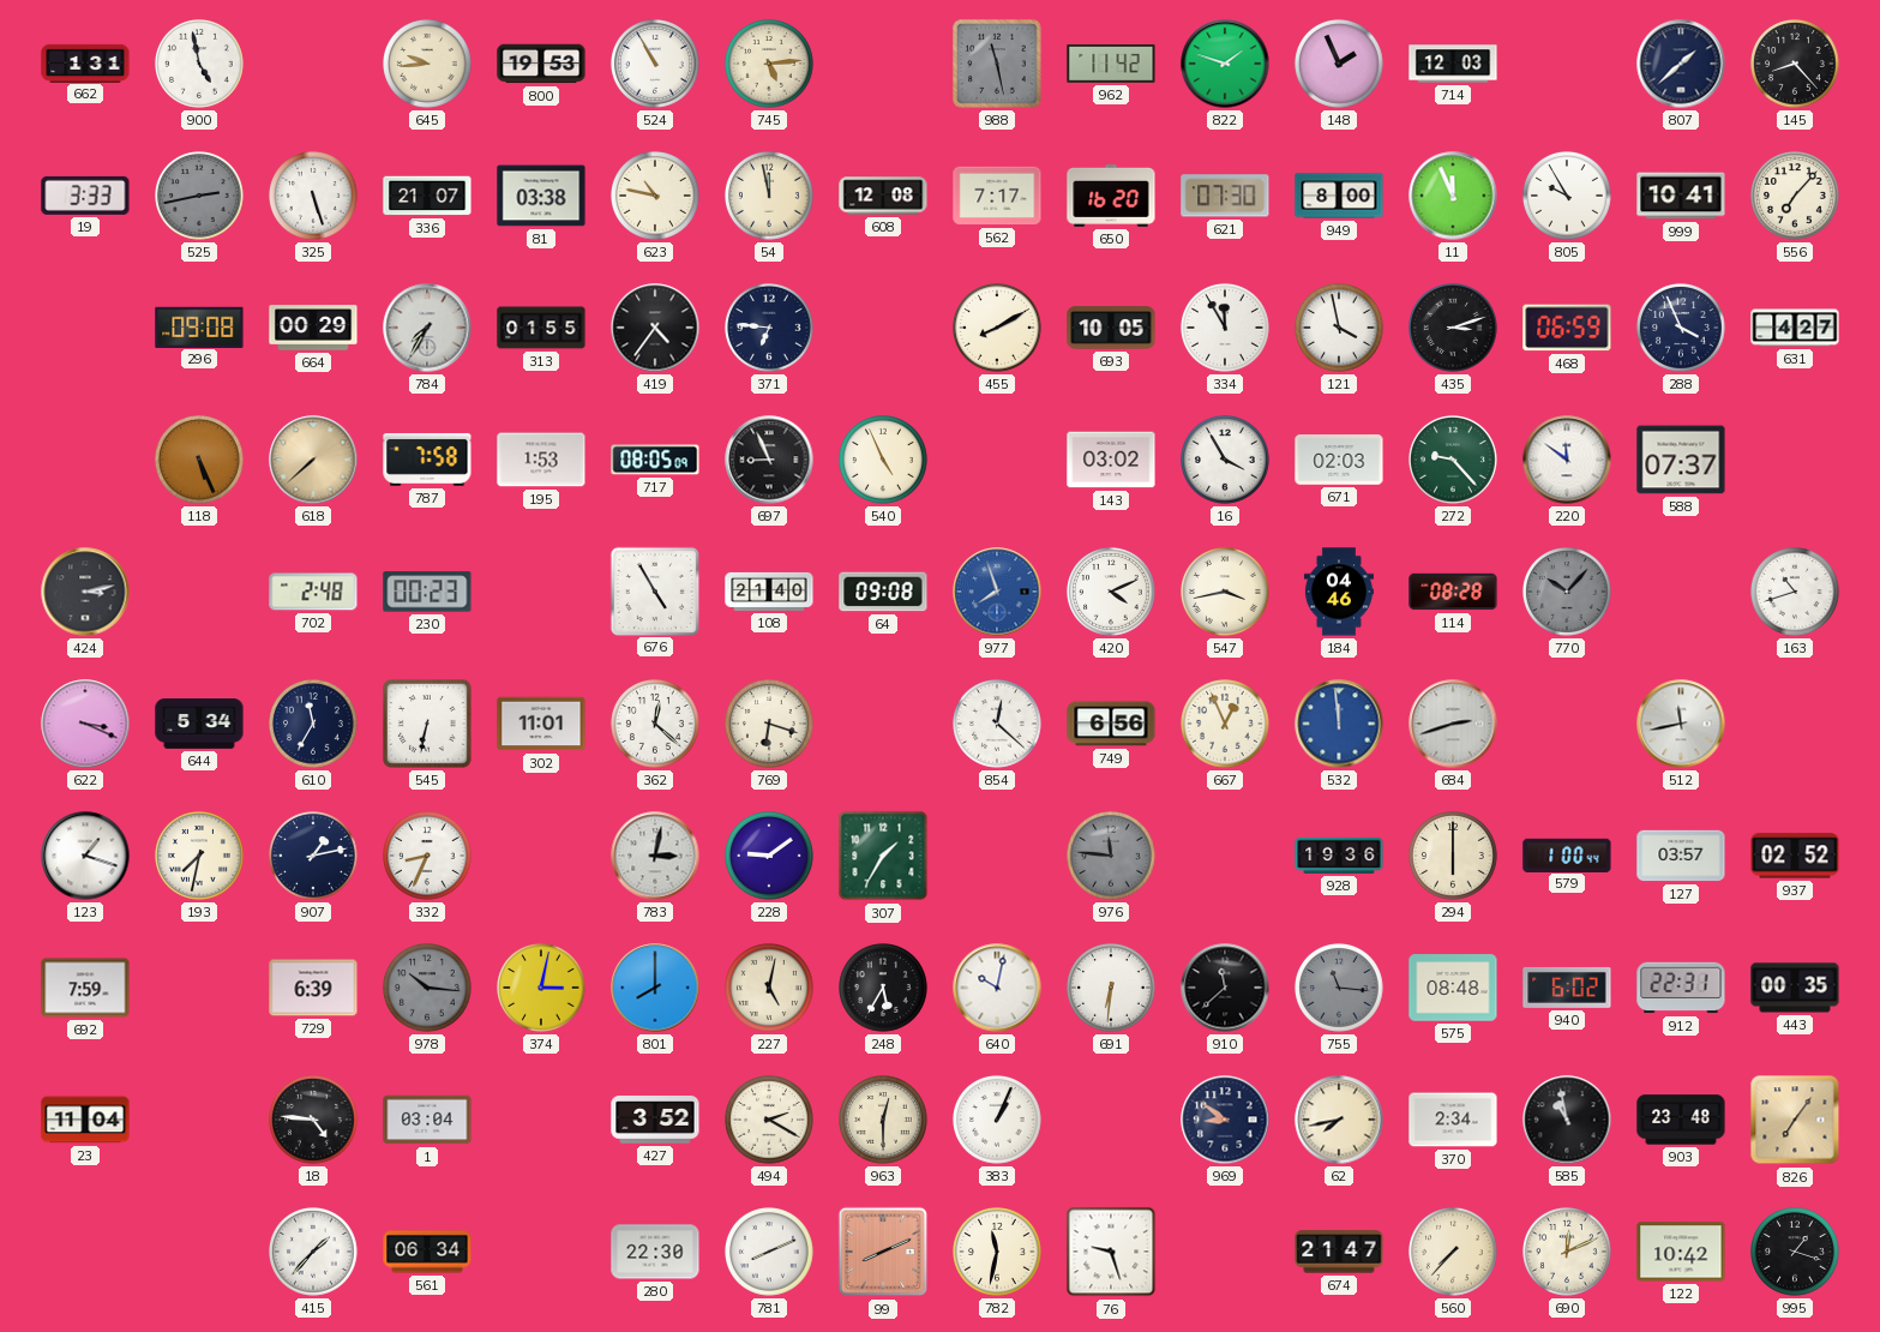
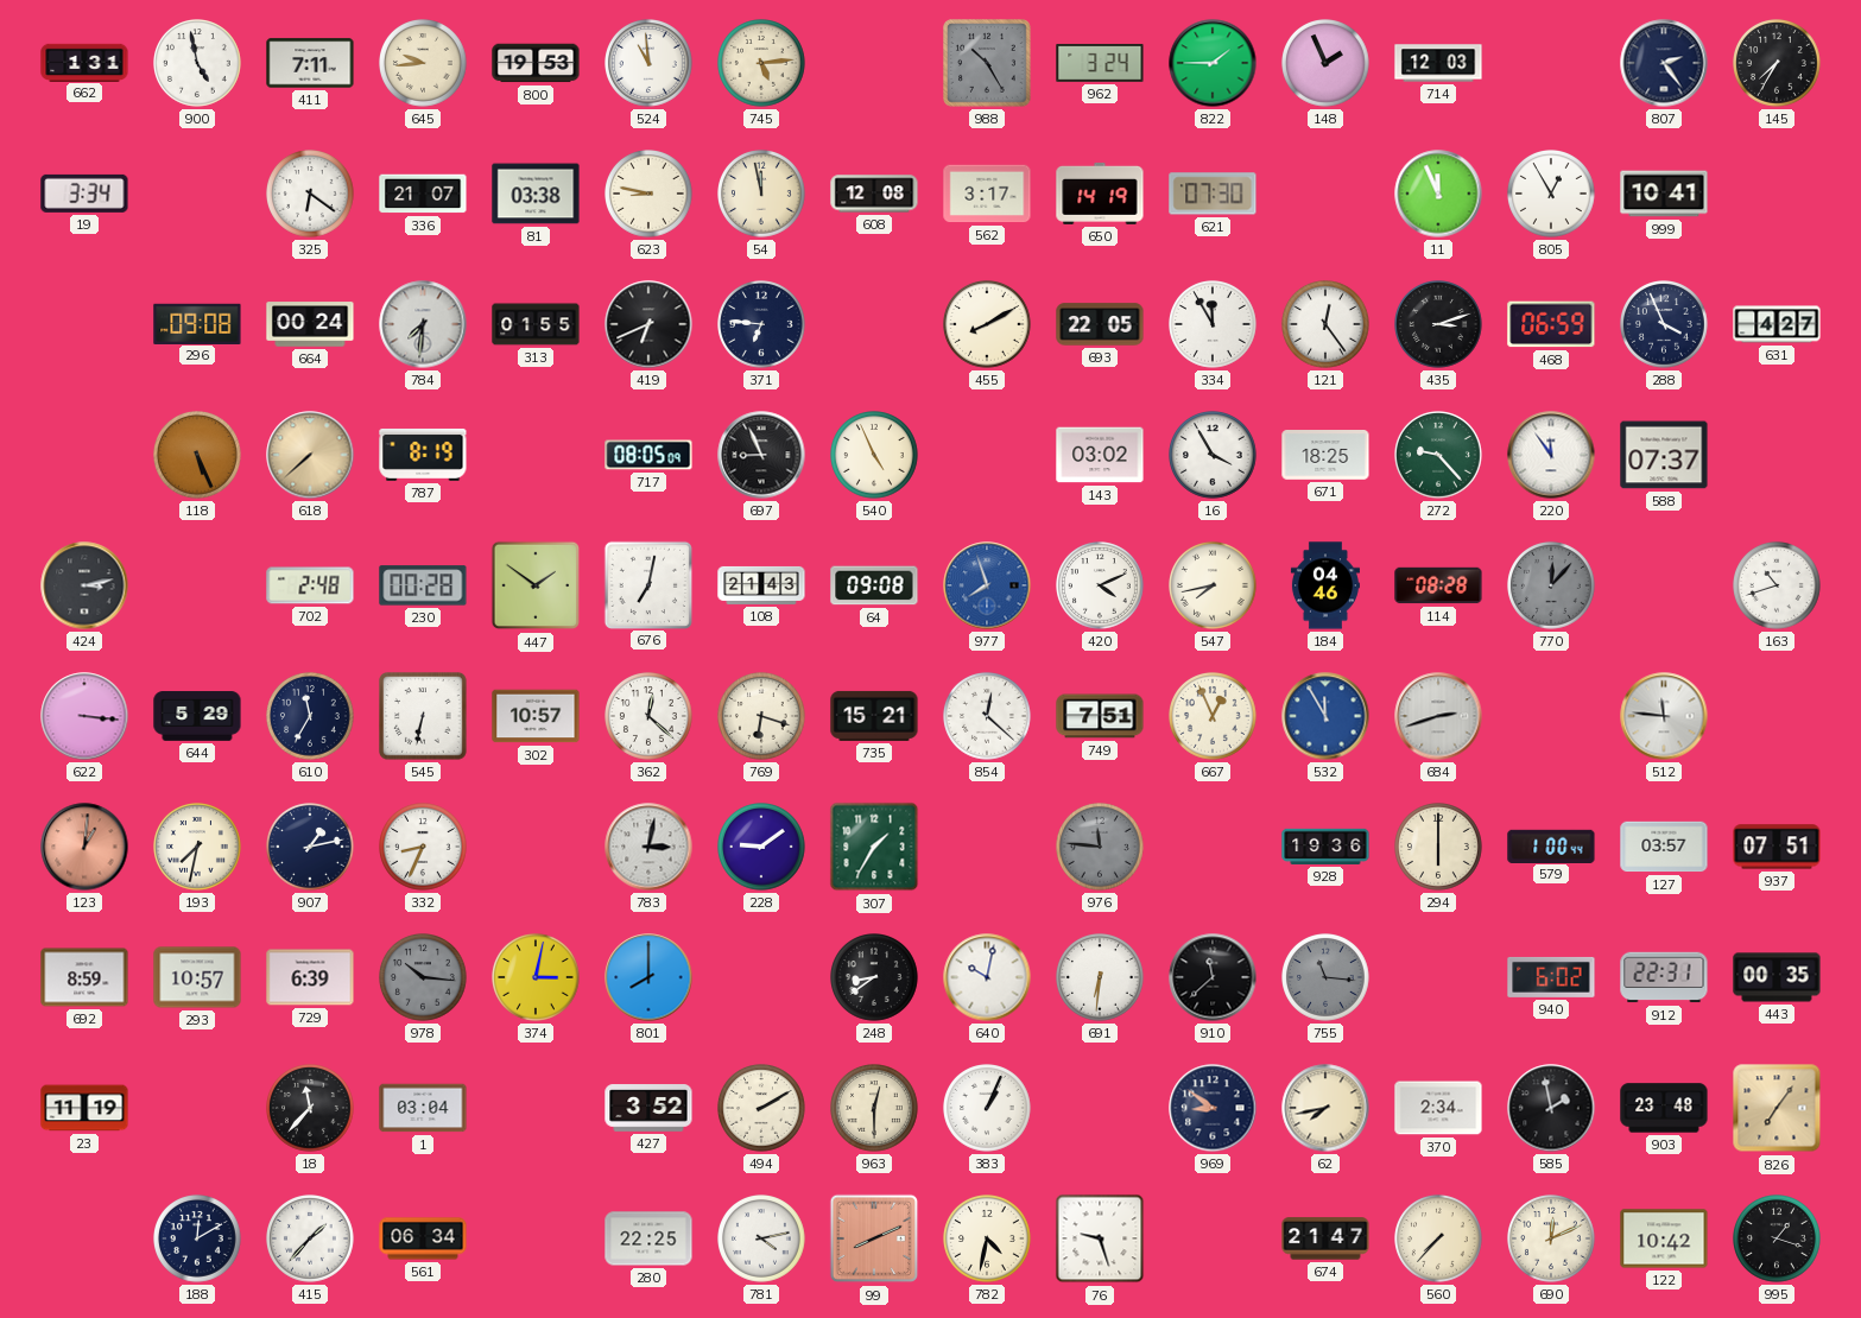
411: none -> 7:11 (310, 63)
524: 10:55 -> 10:59 (650, 64)
988: 11:28 -> 10:25 (987, 63)
962: 11:42 -> 3:24 (1100, 63)
822: 1:48 -> 1:45 (1213, 63)
807: 1:38 -> 2:24 (1664, 63)
145: 8:23 -> 7:35 (1778, 64)
19: 3:33 -> 3:34 (84, 194)
525: 2:43 -> none (200, 197)
325: 5:27 -> 6:21 (311, 195)
623: 10:47 -> 8:47 (650, 195)
562: 7:17 -> 3:17 (987, 194)
650: 16:20 -> 14:19 (1100, 194)
949: 8:00 -> none (1339, 196)
805: 9:55 -> 12:55 (1552, 195)
556: 7:07 -> none (1796, 197)
664: 00:29 -> 00:24 (310, 324)
784: 7:35 -> 7:31 (423, 324)
419: 4:36 -> 6:41 (648, 324)
693: 10:05 -> 22:05 (1100, 324)
121: 3:58 -> 12:24 (1327, 325)
787: 7:58 -> 8:19 (423, 455)
195: 1:53 -> none (541, 460)
671: 02:03 -> 18:25 (1325, 455)
220: 11:51 -> 11:54 (1551, 455)
230: 00:23 -> 00:28 (423, 585)
447: none -> 1:51 (536, 585)
676: 4:55 -> 7:02 (647, 584)
108: 21:40 -> 21:43 (761, 585)
547: 3:43 -> 7:43 (1214, 587)
770: 10:07 -> 12:07 (1552, 587)
622: 3:19 -> 3:16 (84, 716)
644: 5:34 -> 5:29 (197, 716)
302: 11:01 -> 10:57 (536, 716)
735: none -> 15:21 (874, 716)
749: 6:56 -> 7:51 (1100, 716)
532: 11:59 -> 11:55 (1325, 716)
512: 11:43 -> 11:46 (1664, 716)
123: 1:18 -> 1:01 (84, 847)
123 dial: white -> salmon (84, 847)
937: 02:52 -> 07:51 (1777, 847)
692: 7:59 -> 8:59 (84, 977)
293: none -> 10:57 (197, 977)
227: 5:02 -> none (770, 989)
248: 5:35 -> 8:39 (875, 978)
575: 08:48 -> none (1453, 988)
23: 11:04 -> 11:19 (84, 1108)
18: 4:46 -> 11:37 (311, 1109)
494: 2:20 -> 2:10 (762, 1109)
585: 10:58 -> 1:58 (1551, 1108)
188: none -> 12:10 (198, 1240)
280: 22:30 -> 22:25 (648, 1238)
781: 8:11 -> 4:13 (762, 1240)
782: 11:32 -> 4:32 (988, 1240)
